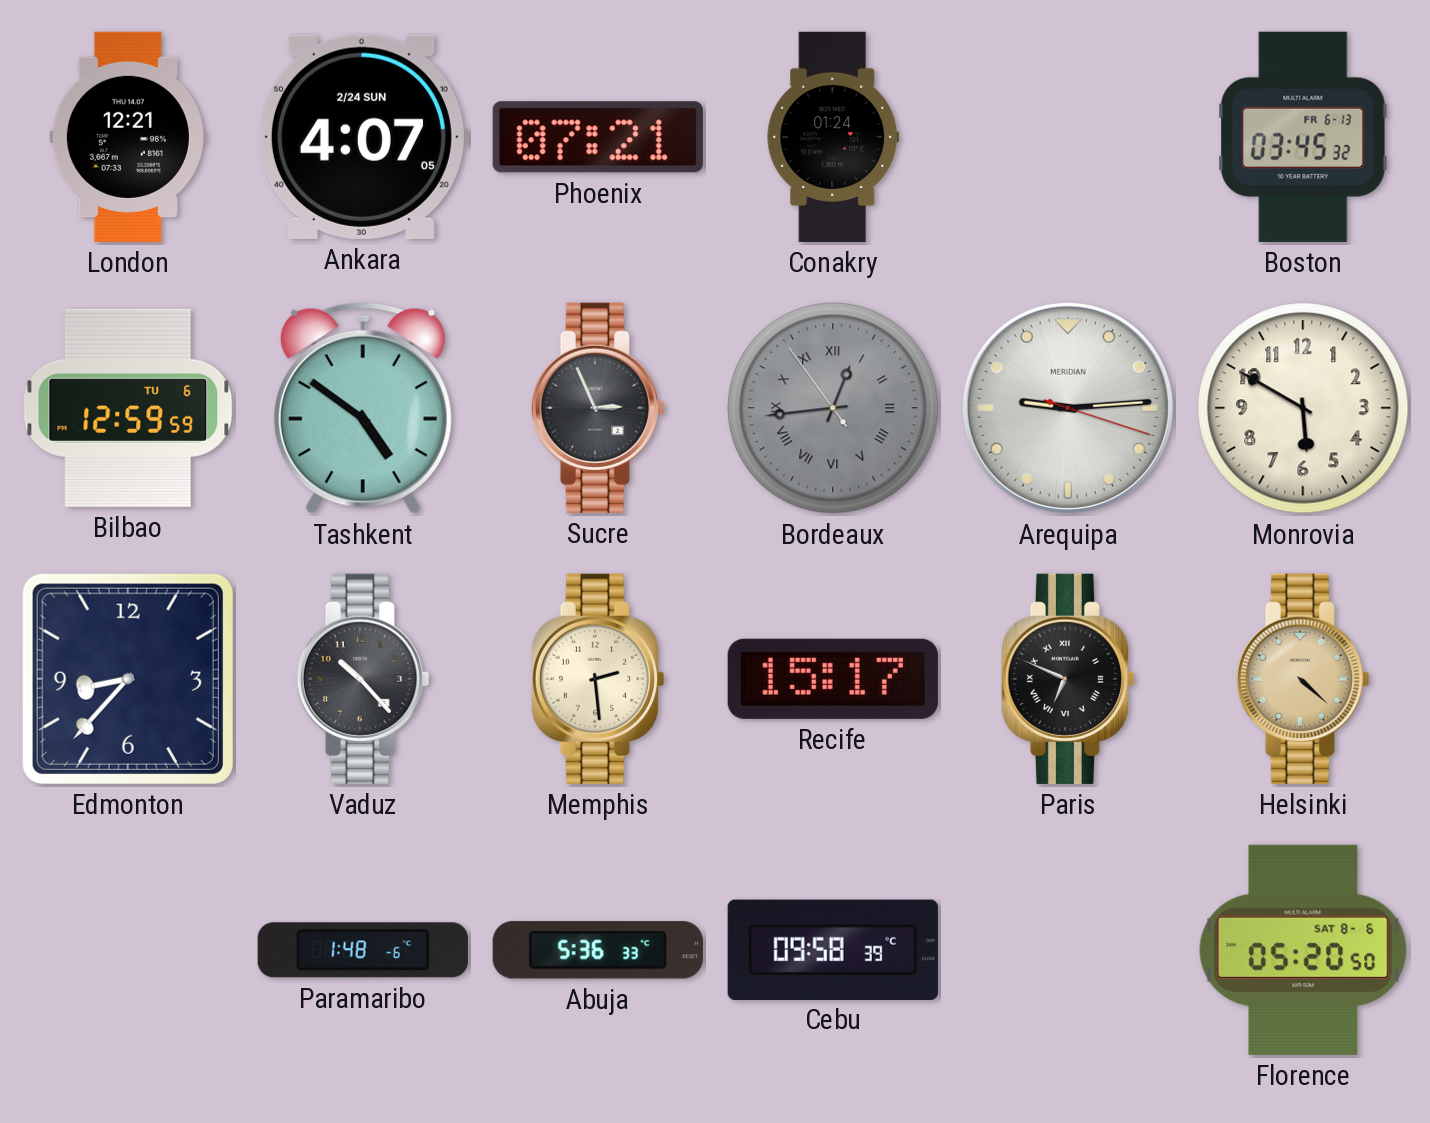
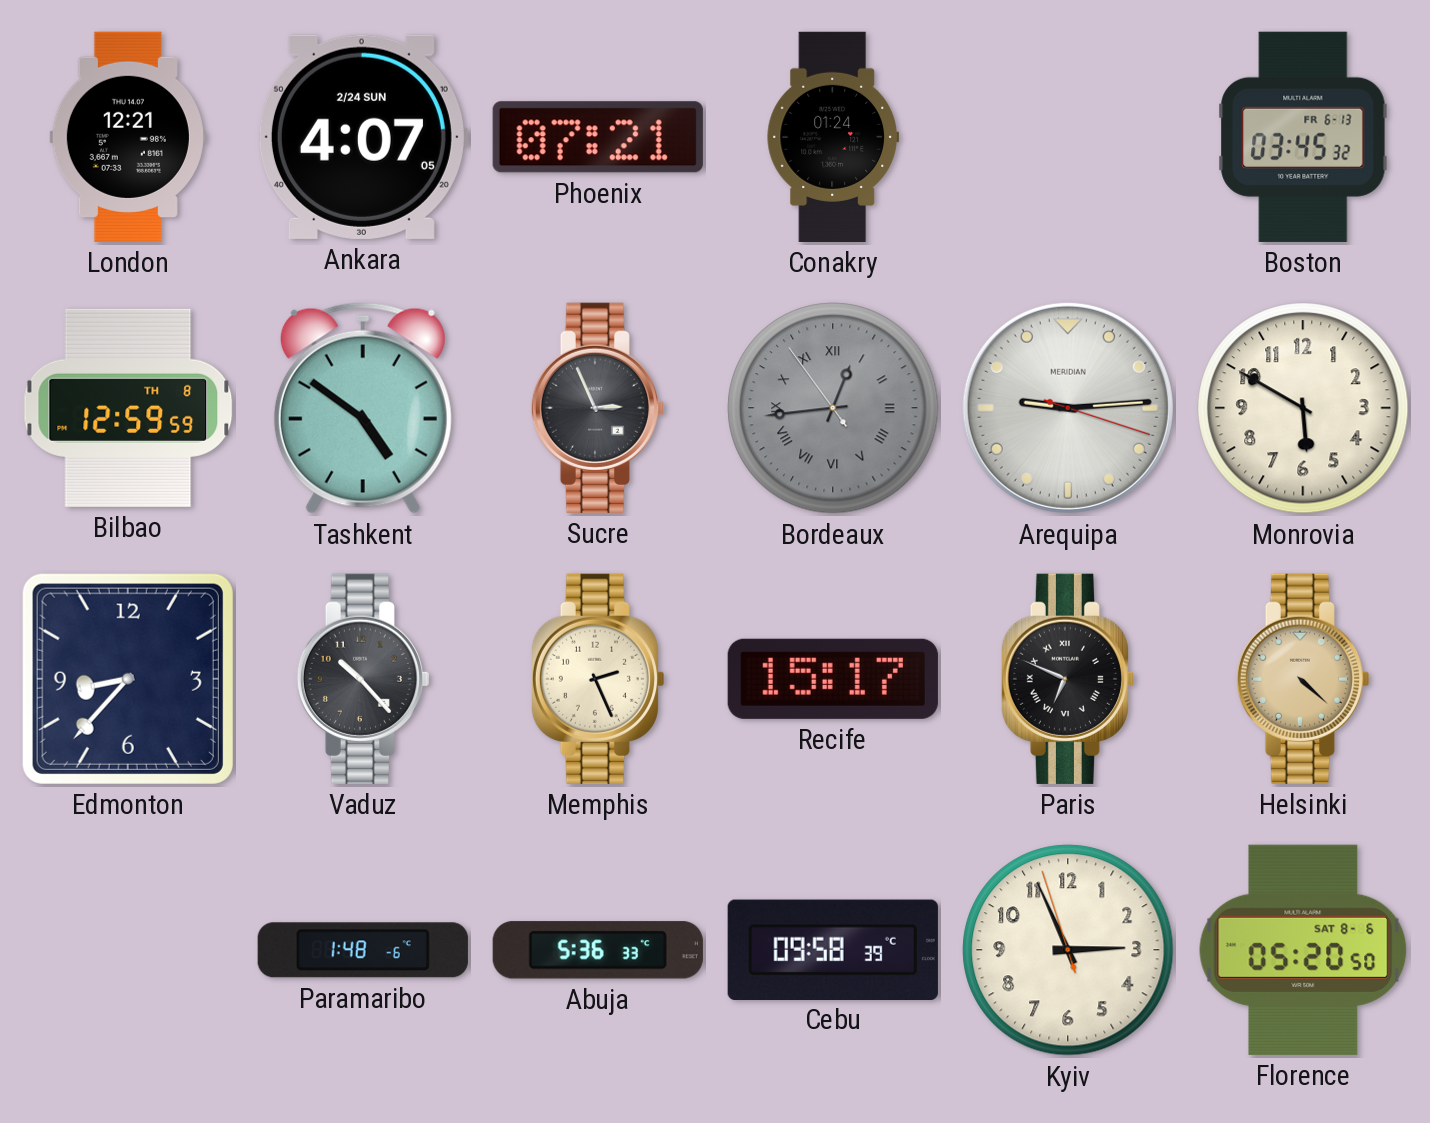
Bilbao date: TU 6 -> TH 8 (128, 408)
Memphis: 2:29 -> 2:26 (597, 679)
Kyiv: none -> 2:55 (1068, 950)
